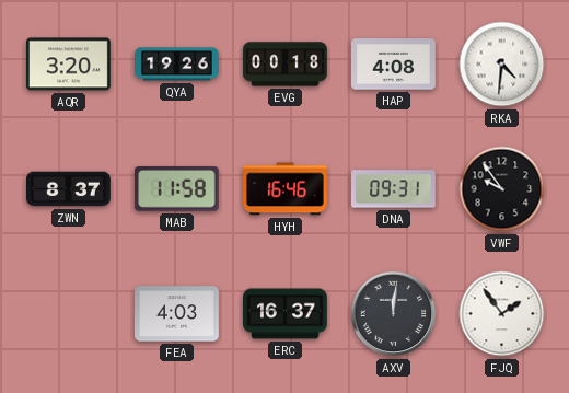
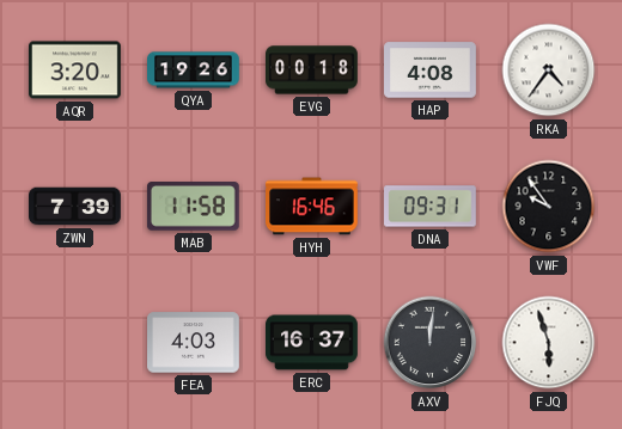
RKA: 4:31 -> 4:36 (549, 71)
ZWN: 8:37 -> 7:39 (75, 207)
FJQ: 1:54 -> 5:57 (549, 343)
